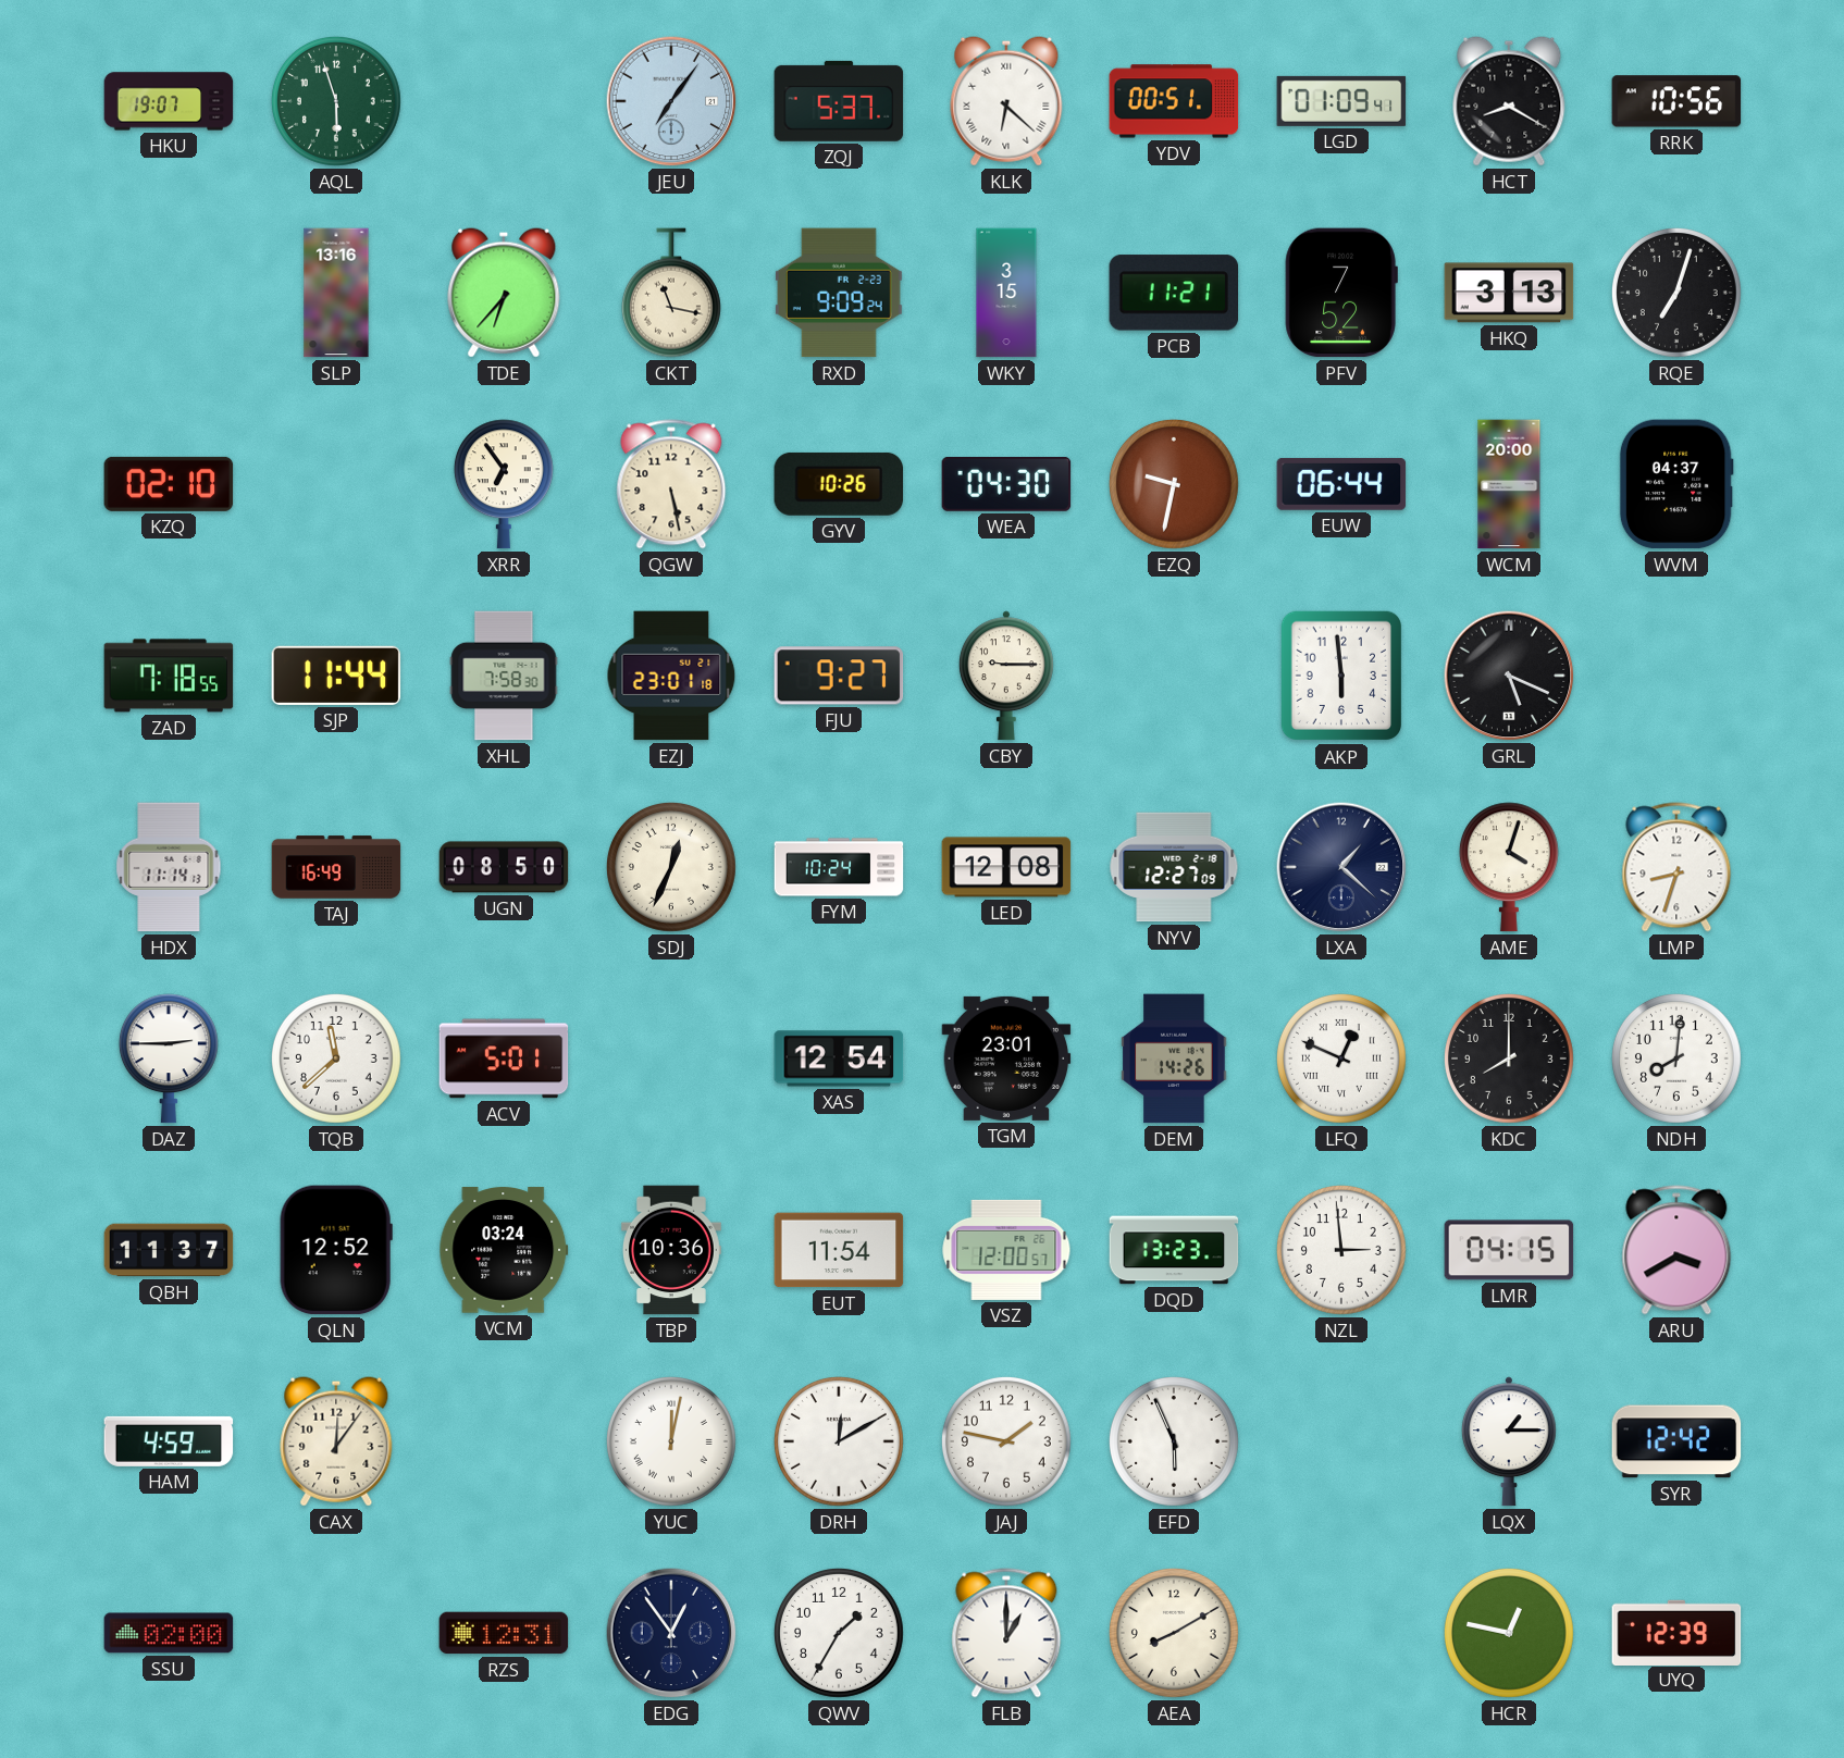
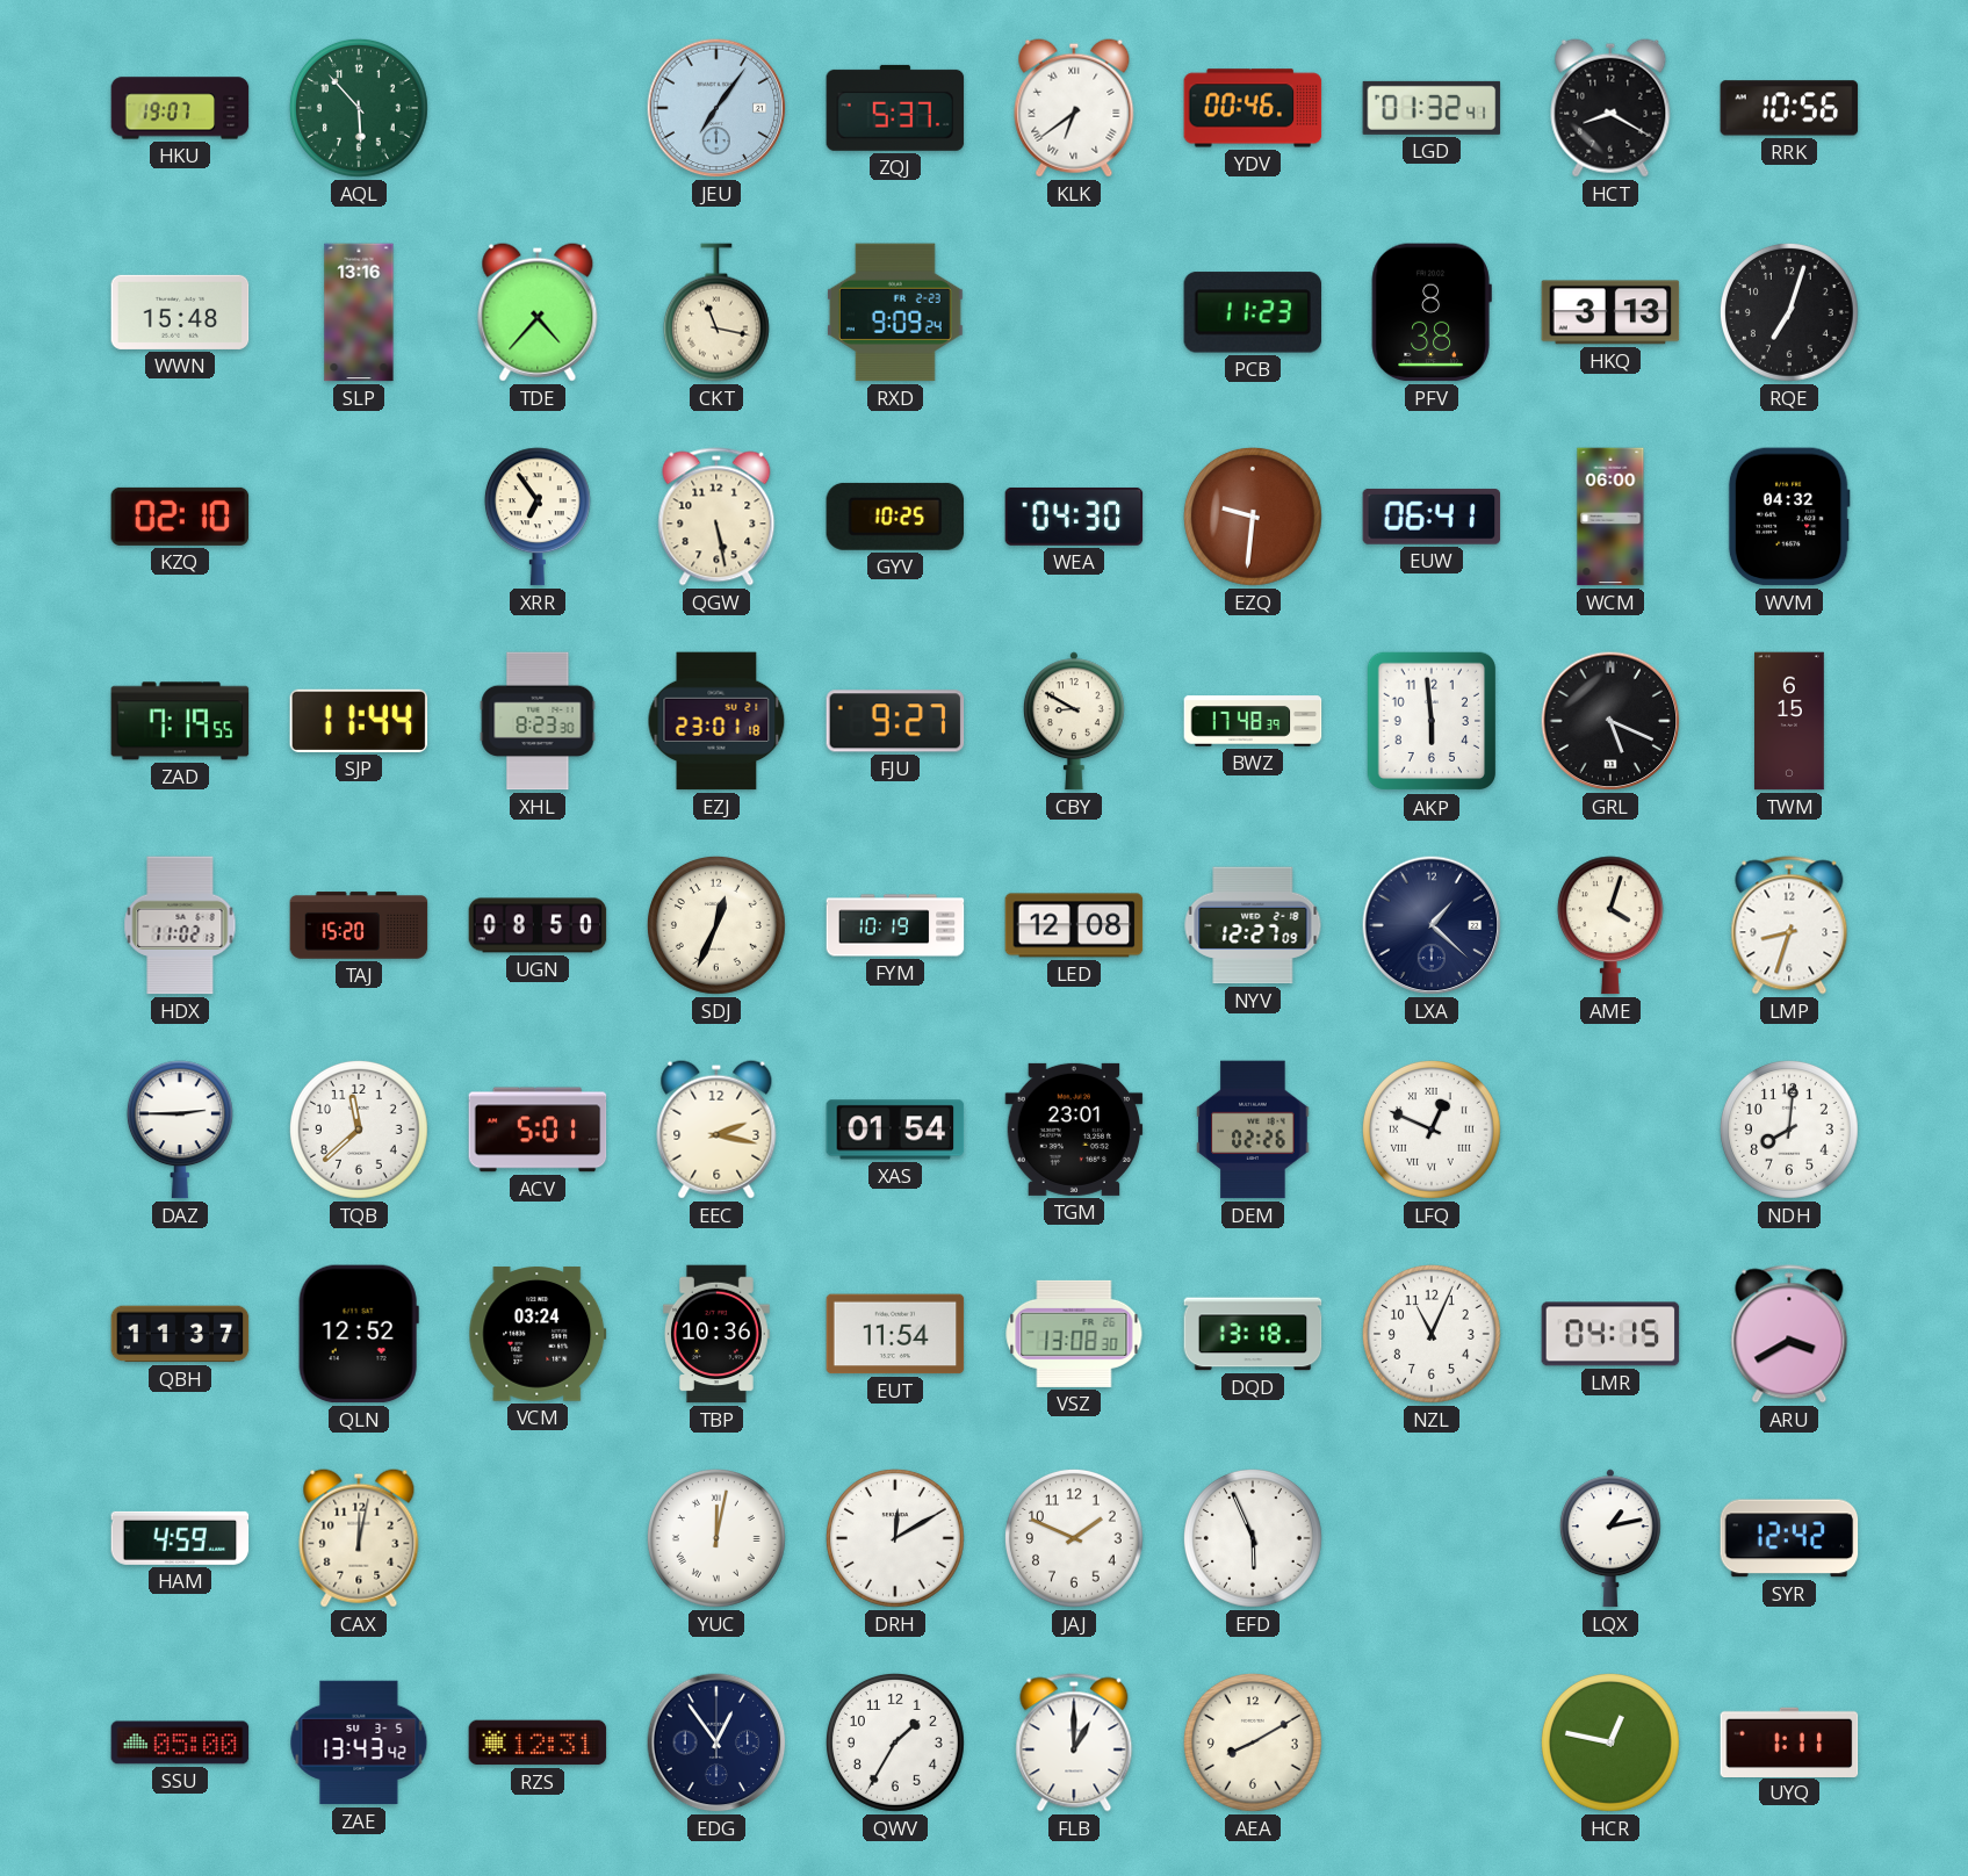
AQL: 5:57 -> 5:53 (359, 108)
KLK: 6:22 -> 6:39 (1074, 108)
YDV: 00:51 -> 00:46 (1253, 108)
LGD: 01:09 -> 01:32 (1432, 108)
WWN: none -> 15:48 (180, 312)
TDE: 6:37 -> 4:37 (538, 312)
WKY: 3:15 -> none (1006, 293)
PCB: 11:21 -> 11:23 (1253, 312)
PFV: 7:52 -> 8:38 (1432, 312)
GYV: 10:26 -> 10:25 (895, 517)
EZQ: 9:32 -> 9:31 (1253, 517)
EUW: 06:44 -> 06:41 (1432, 517)
WCM: 20:00 -> 06:00 (1610, 517)
WVM: 04:37 -> 04:32 (1789, 517)
ZAD: 7:18 -> 7:19 (180, 721)
XHL: 7:58 -> 8:23 (538, 721)
CBY: 9:15 -> 8:50 (1074, 721)
BWZ: none -> 17:48 (1253, 721)
TWM: none -> 6:15 (1790, 721)
HDX: 11:14 -> 11:02 (180, 925)
TAJ: 16:49 -> 15:20 (359, 925)
FYM: 10:24 -> 10:19 (895, 925)
EEC: none -> 2:17 (716, 1130)
XAS: 12:54 -> 01:54 (895, 1130)
DEM: 14:26 -> 02:26 (1253, 1130)
KDC: 8:00 -> none (1509, 1058)
VSZ: 12:00 -> 13:08 (1074, 1334)
DQD: 13:23 -> 13:18 (1253, 1334)
NZL: 2:59 -> 11:04 (1432, 1334)
CAX: 12:06 -> 12:02 (359, 1538)
JAJ: 1:47 -> 1:49 (1074, 1538)
LQX: 1:15 -> 1:13 (1610, 1538)
SSU: 02:00 -> 05:00 (180, 1742)
ZAE: none -> 13:43 (359, 1742)
UYQ: 12:39 -> 1:11 (1789, 1741)
